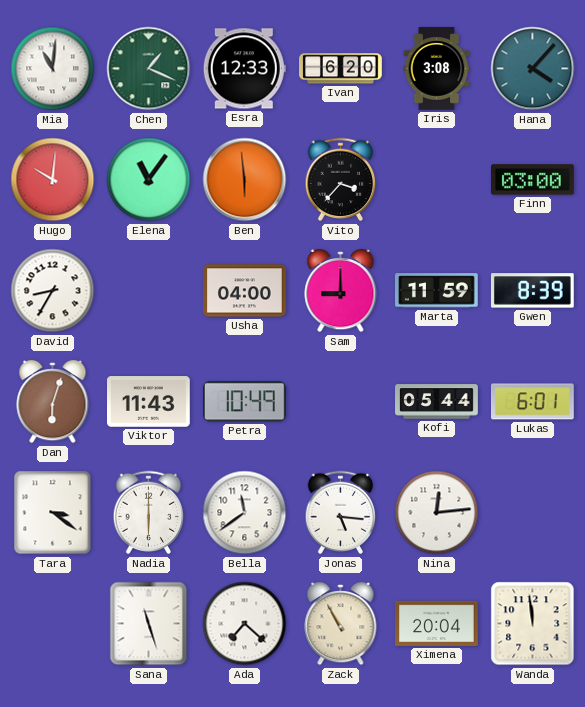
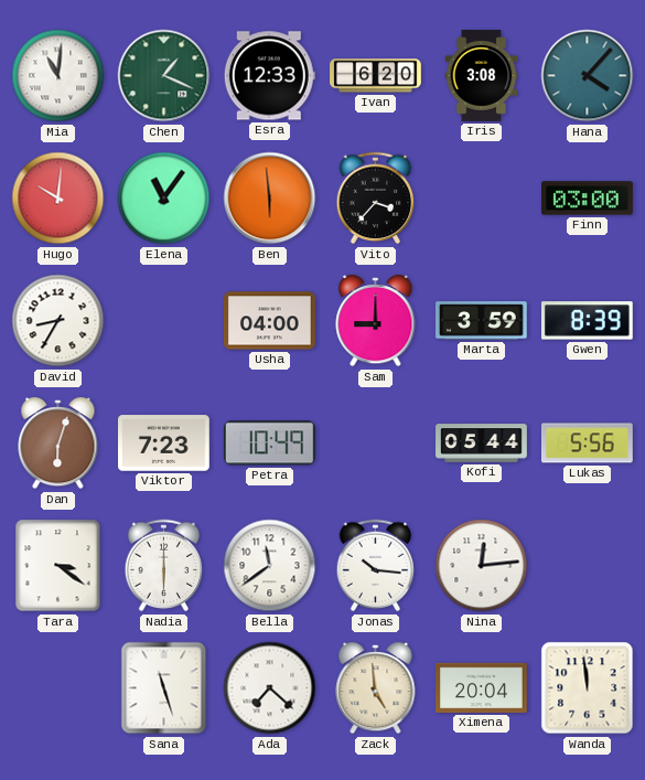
Marta: 11:59 -> 3:59 (482, 321)
Viktor: 11:43 -> 7:23 (164, 444)
Lukas: 6:01 -> 5:56 (588, 444)
Jonas: 5:16 -> 10:16 (376, 566)
Zack: 10:55 -> 4:59 (376, 688)
